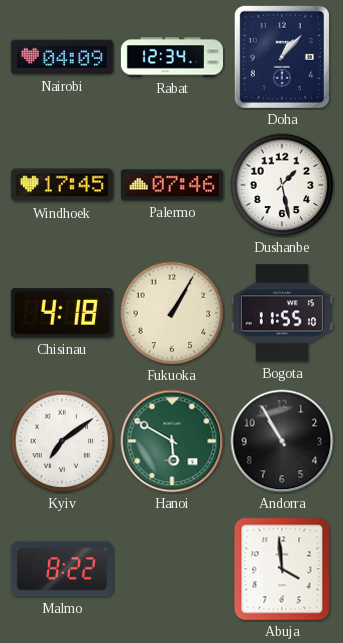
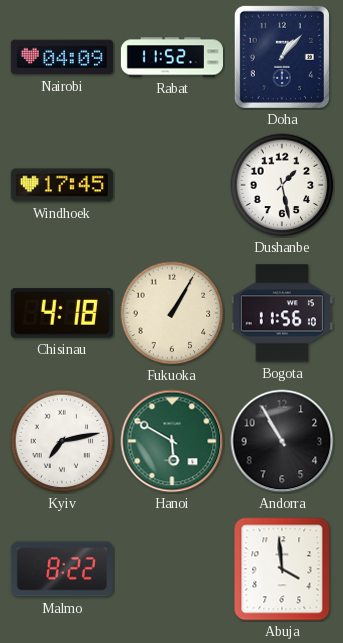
Rabat: 12:34 -> 11:52 (171, 57)
Palermo: 07:46 -> none (172, 185)
Bogota: 11:55 -> 11:56 (282, 313)
Kyiv: 7:09 -> 7:13 (62, 441)
